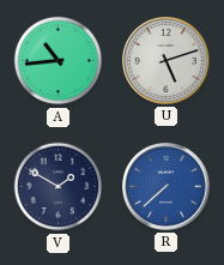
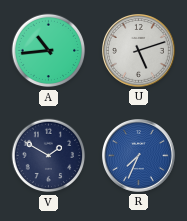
R: 7:38 -> 7:34 (139, 156)
